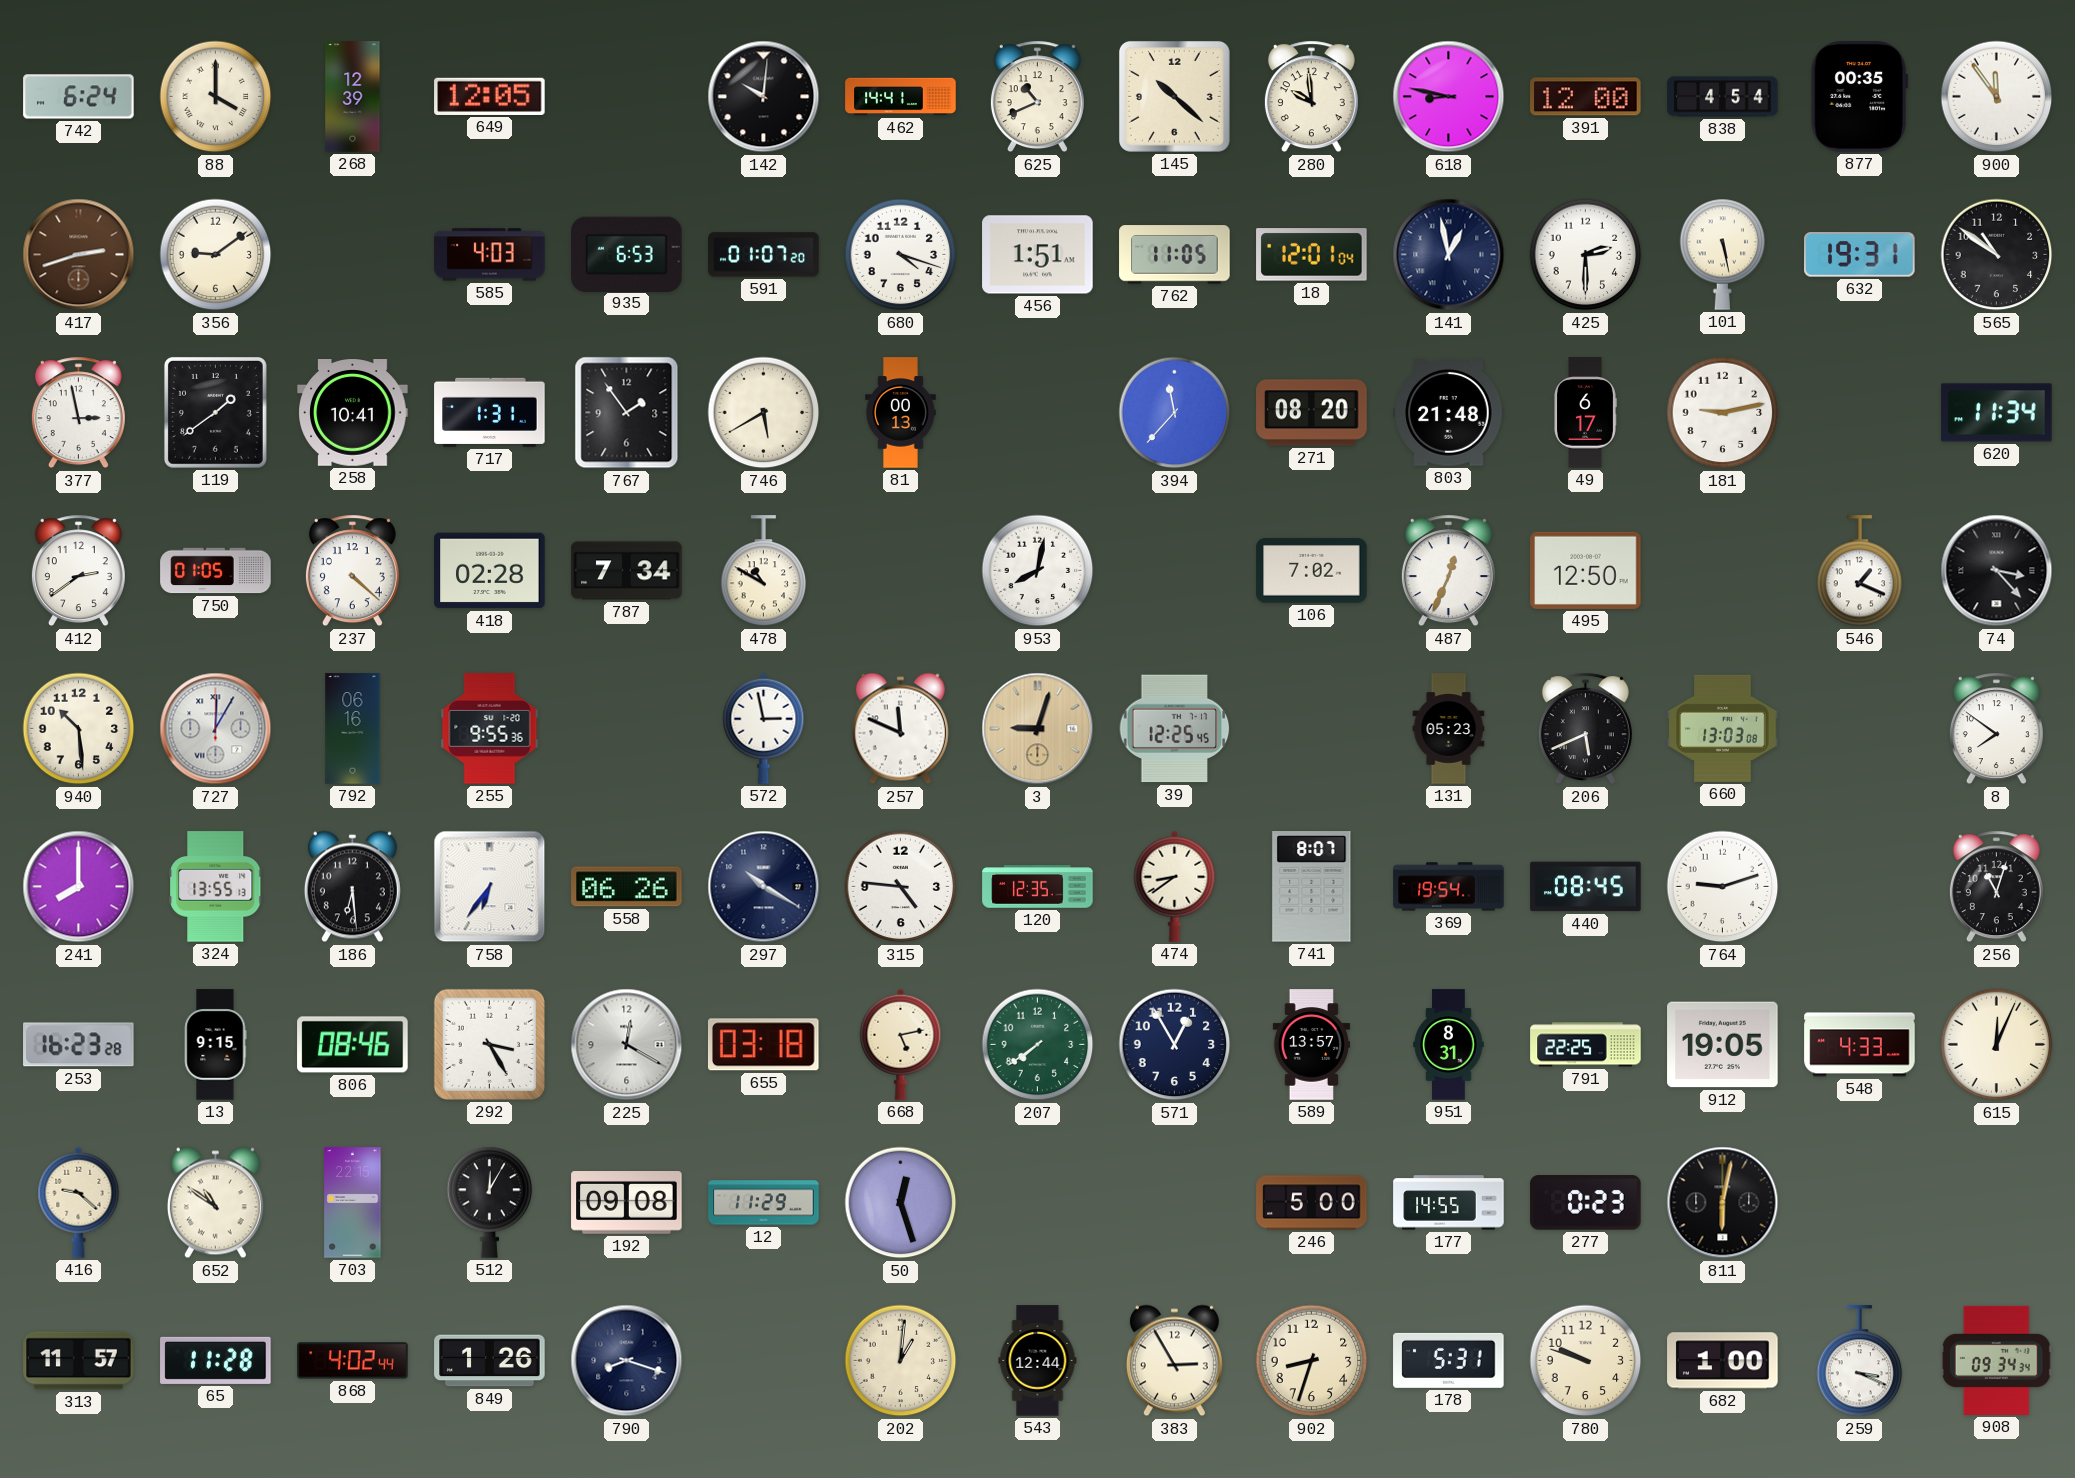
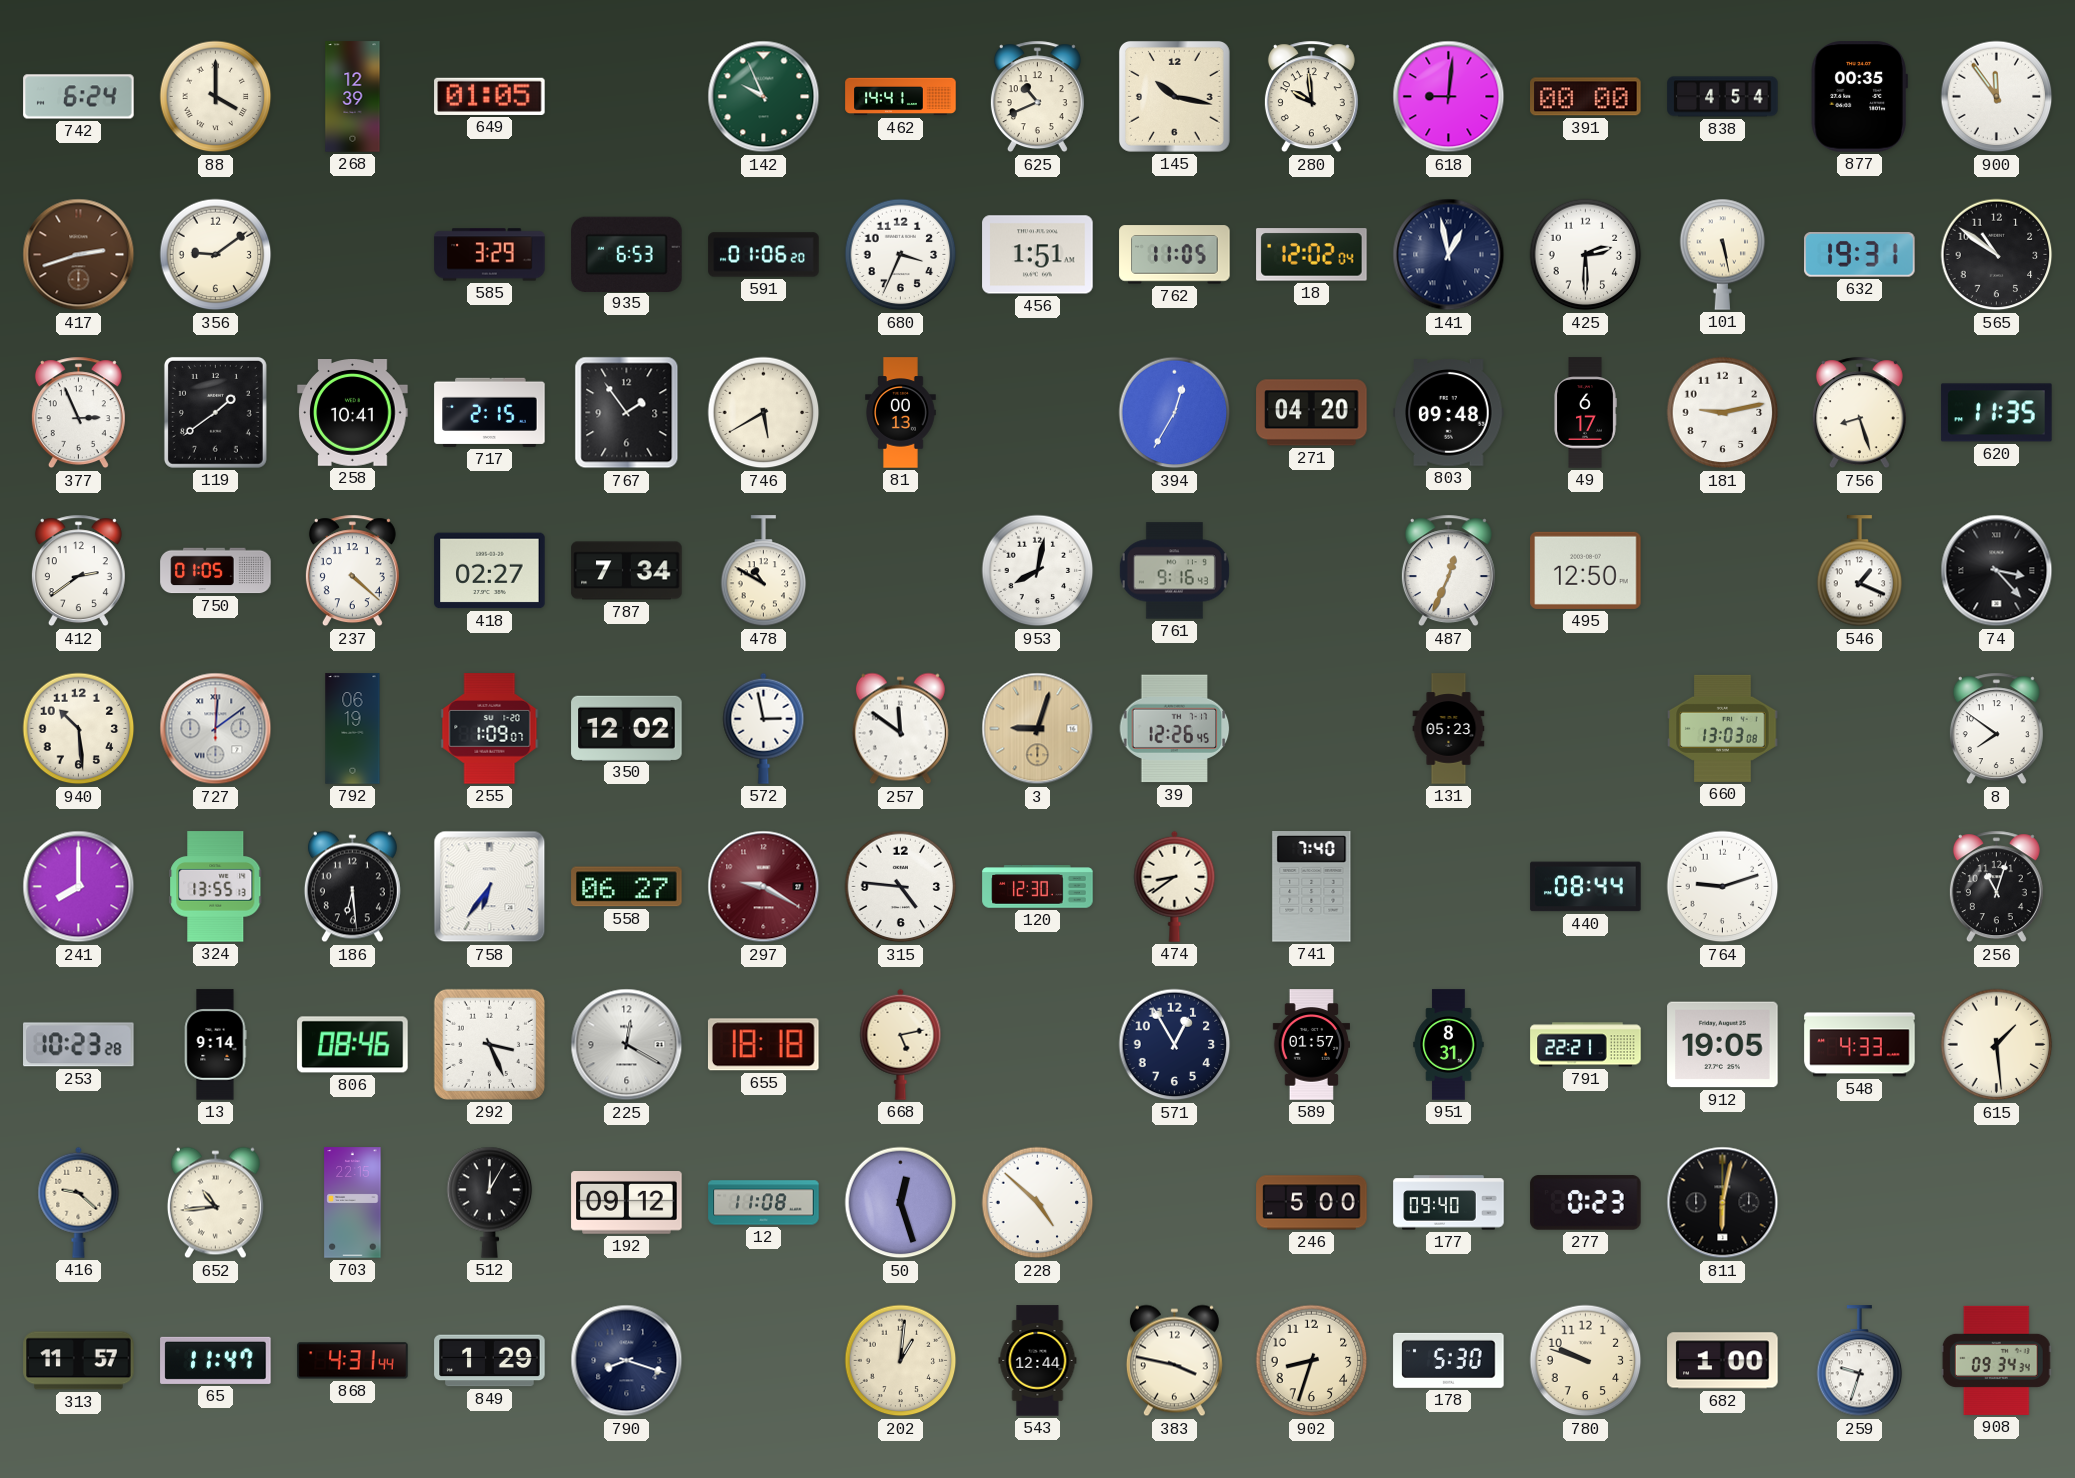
649: 12:05 -> 01:05 (490, 96)
142: 10:01 -> 9:56 (764, 97)
142 dial: black -> green (764, 97)
145: 10:22 -> 10:17 (1174, 96)
618: 8:47 -> 9:01 (1449, 97)
391: 12:00 -> 00:00 (1586, 97)
585: 4:03 -> 3:29 (490, 255)
591: 01:07 -> 01:06 (764, 255)
680: 4:18 -> 3:34 (901, 255)
18: 12:01 -> 12:02 (1312, 255)
377: 2:58 -> 2:56 (78, 413)
717: 1:31 -> 2:15 (490, 412)
394: 11:37 -> 12:35 (1175, 413)
271: 08:20 -> 04:20 (1312, 413)
803: 21:48 -> 09:48 (1449, 413)
756: none -> 8:27 (1859, 413)
620: 11:34 -> 11:35 (1997, 413)
418: 02:28 -> 02:27 (490, 571)
761: none -> 9:16 (1174, 571)
106: 7:02 -> none (1312, 571)
727: 12:05 -> 12:09 (216, 729)
792: 06:16 -> 06:19 (353, 729)
255: 9:55 -> 1:09 (490, 729)
350: none -> 12:02 (627, 728)
257: 11:49 -> 11:51 (900, 729)
39: 12:25 -> 12:26 (1175, 729)
206: 5:41 -> none (1585, 729)
558: 06:26 -> 06:27 (627, 887)
297: 10:20 -> 9:20 (764, 887)
297 dial: navy -> burgundy (764, 887)
120: 12:35 -> 12:30 (1038, 887)
741: 8:07 -> 7:40 (1312, 887)
369: 19:54 -> none (1449, 887)
440: 08:45 -> 08:44 (1586, 887)
253: 16:23 -> 10:23 (79, 1045)
13: 9:15 -> 9:14 (215, 1045)
292: 3:25 -> 3:26 (489, 1044)
655: 03:18 -> 18:18 (763, 1045)
207: 7:39 -> none (1038, 1045)
589: 13:57 -> 01:57 (1311, 1045)
791: 22:25 -> 22:21 (1586, 1045)
615: 12:04 -> 1:29 (1997, 1045)
652: 10:51 -> 10:44 (215, 1203)
192: 09:08 -> 09:12 (627, 1203)
12: 11:29 -> 11:08 (764, 1203)
228: none -> 4:52 (1038, 1203)
177: 14:55 -> 09:40 (1449, 1203)
65: 11:28 -> 11:47 (216, 1360)
868: 4:02 -> 4:31 (353, 1361)
849: 1:26 -> 1:29 (490, 1361)
383: 2:55 -> 3:47 (1174, 1361)
178: 5:31 -> 5:30 (1449, 1360)
259: 3:19 -> 9:33 (1860, 1361)
